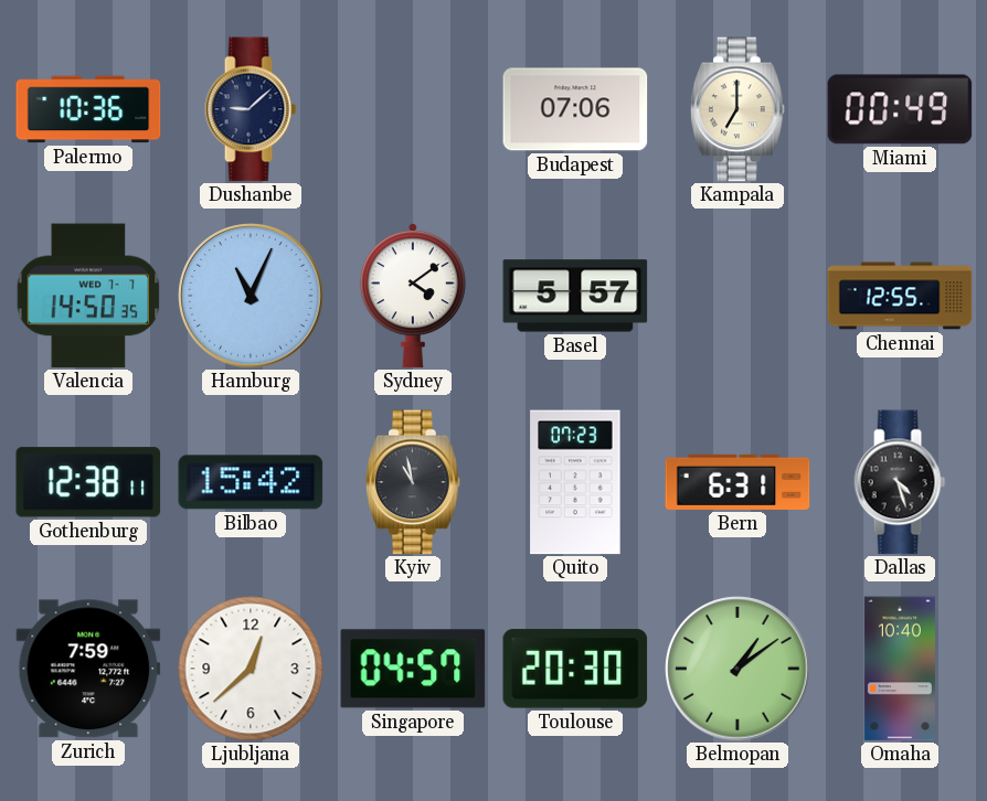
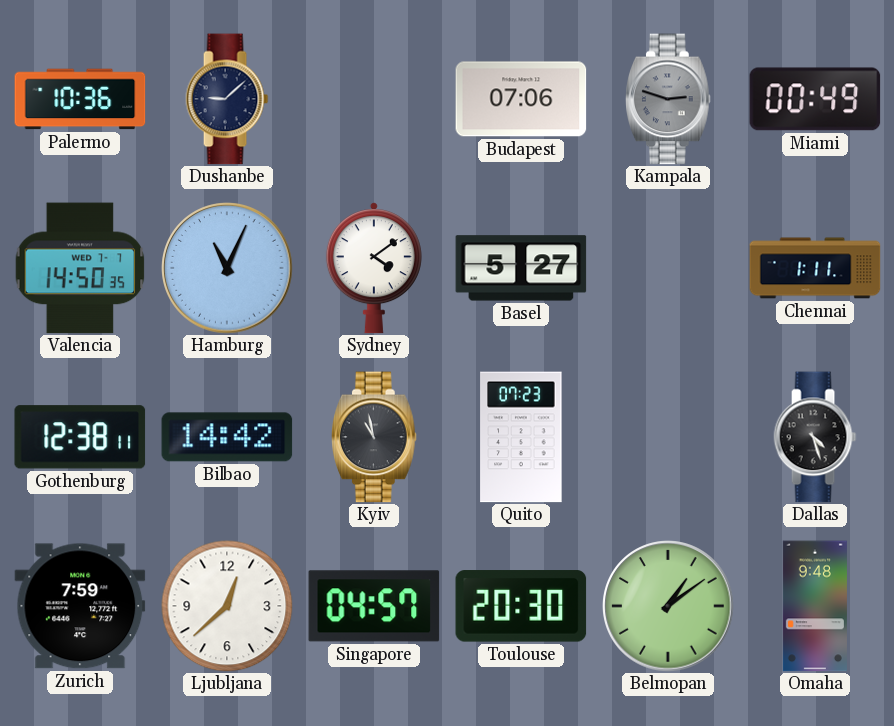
Kampala: 7:00 -> 2:48 (669, 99)
Kampala dial: cream -> grey (669, 99)
Basel: 5:57 -> 5:27 (521, 268)
Chennai: 12:55 -> 1:11 (815, 268)
Bilbao: 15:42 -> 14:42 (227, 437)
Bern: 6:31 -> none (737, 482)
Omaha: 10:40 -> 9:48 (815, 606)
